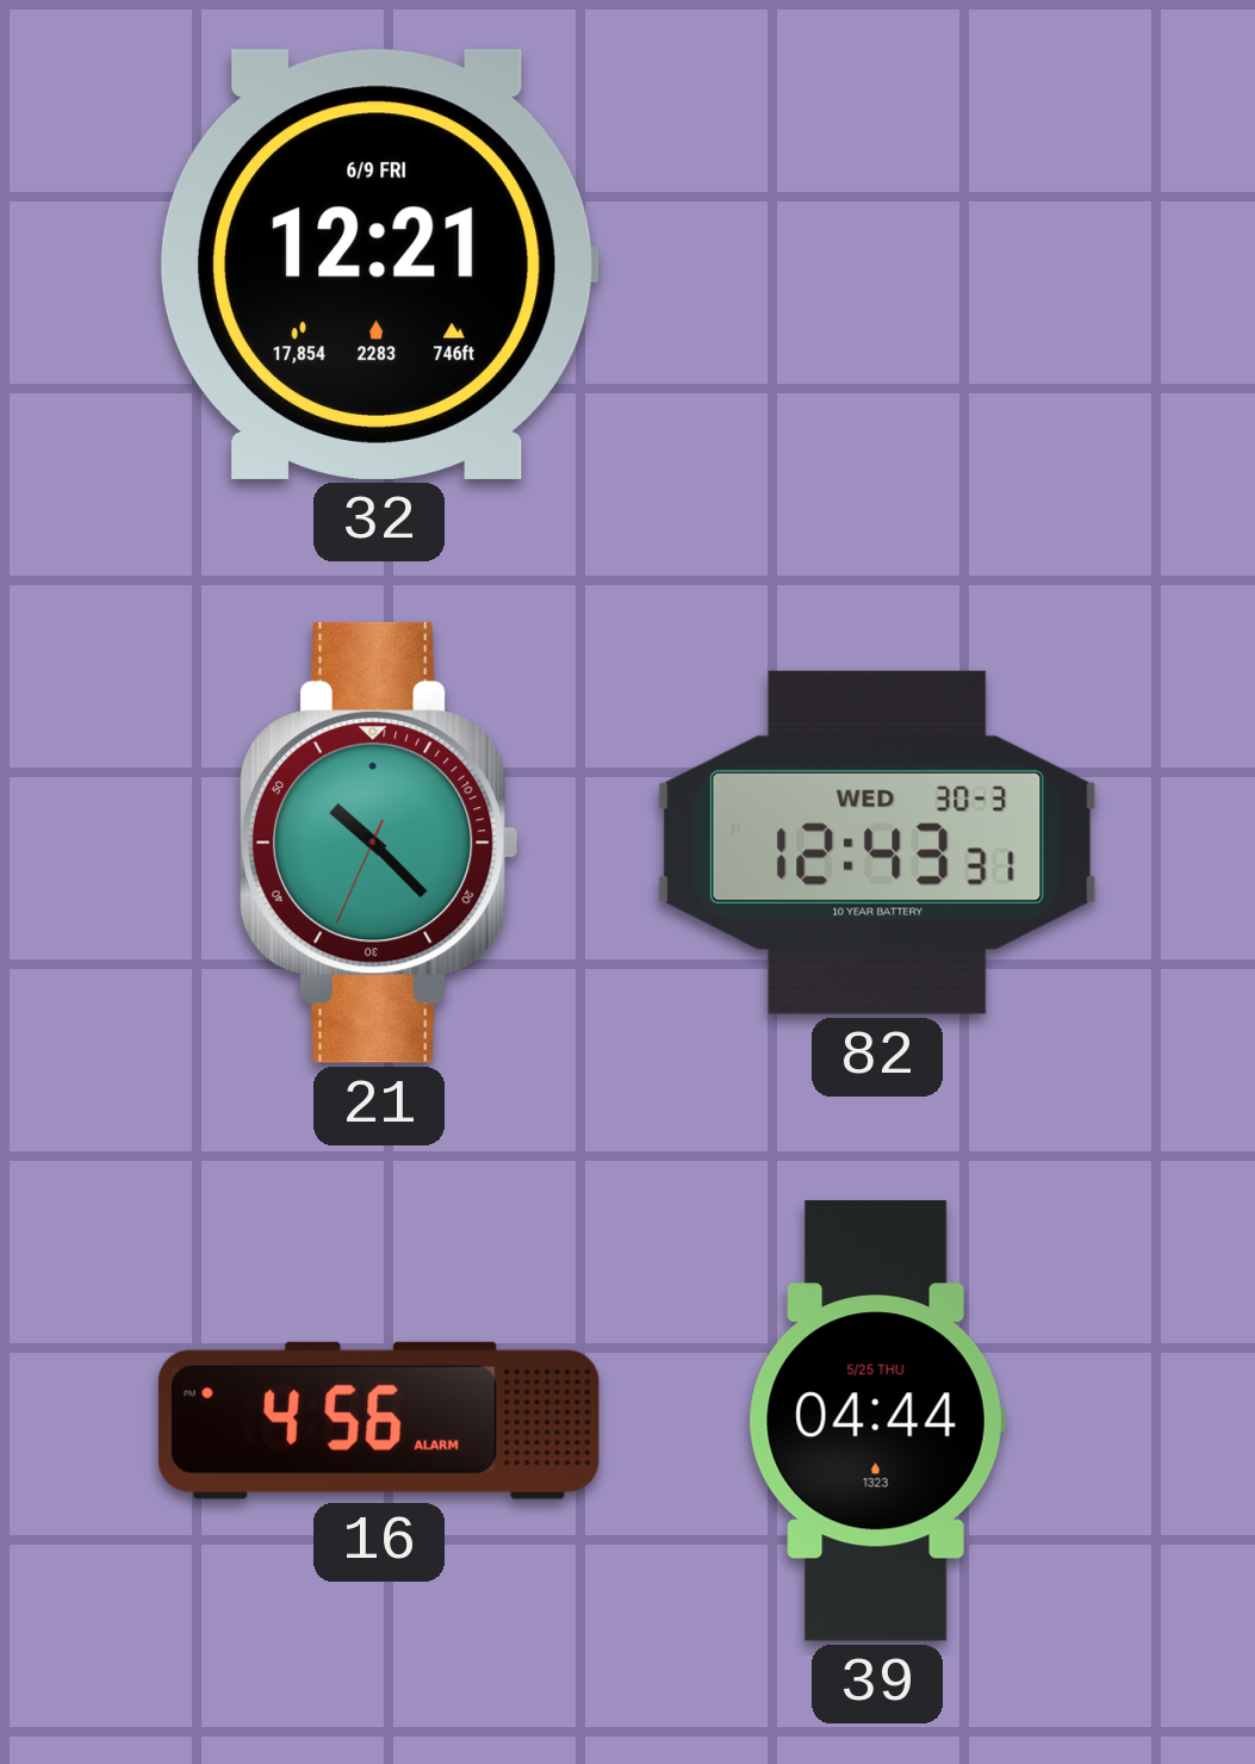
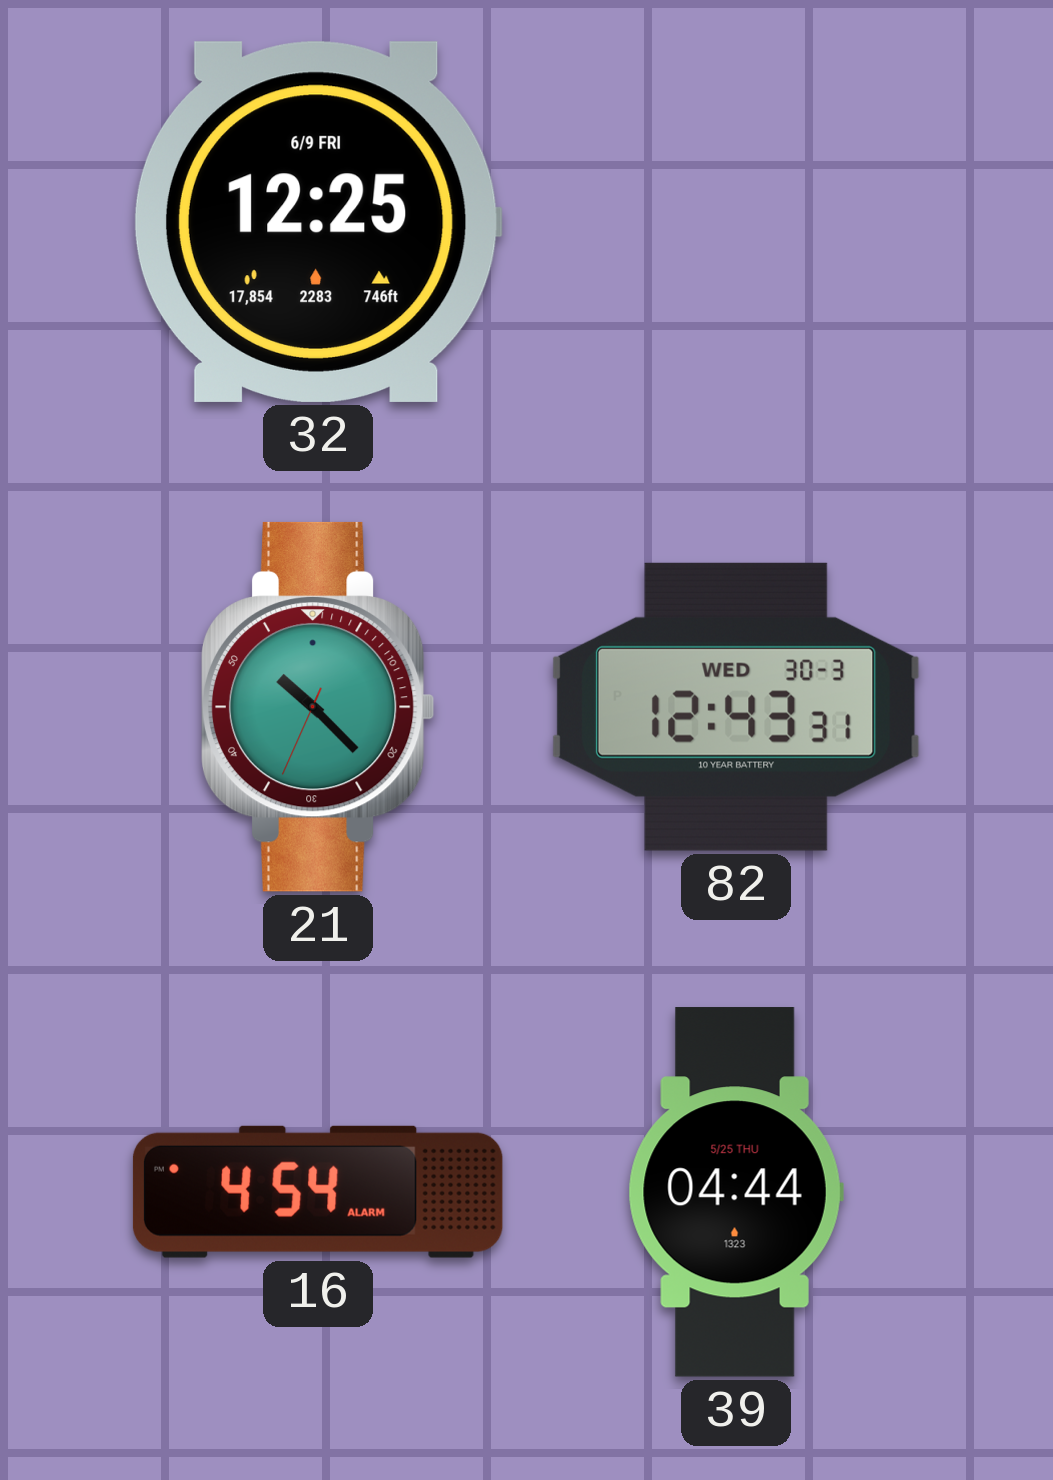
32: 12:21 -> 12:25 (318, 222)
16: 4:56 -> 4:54 (318, 1192)
